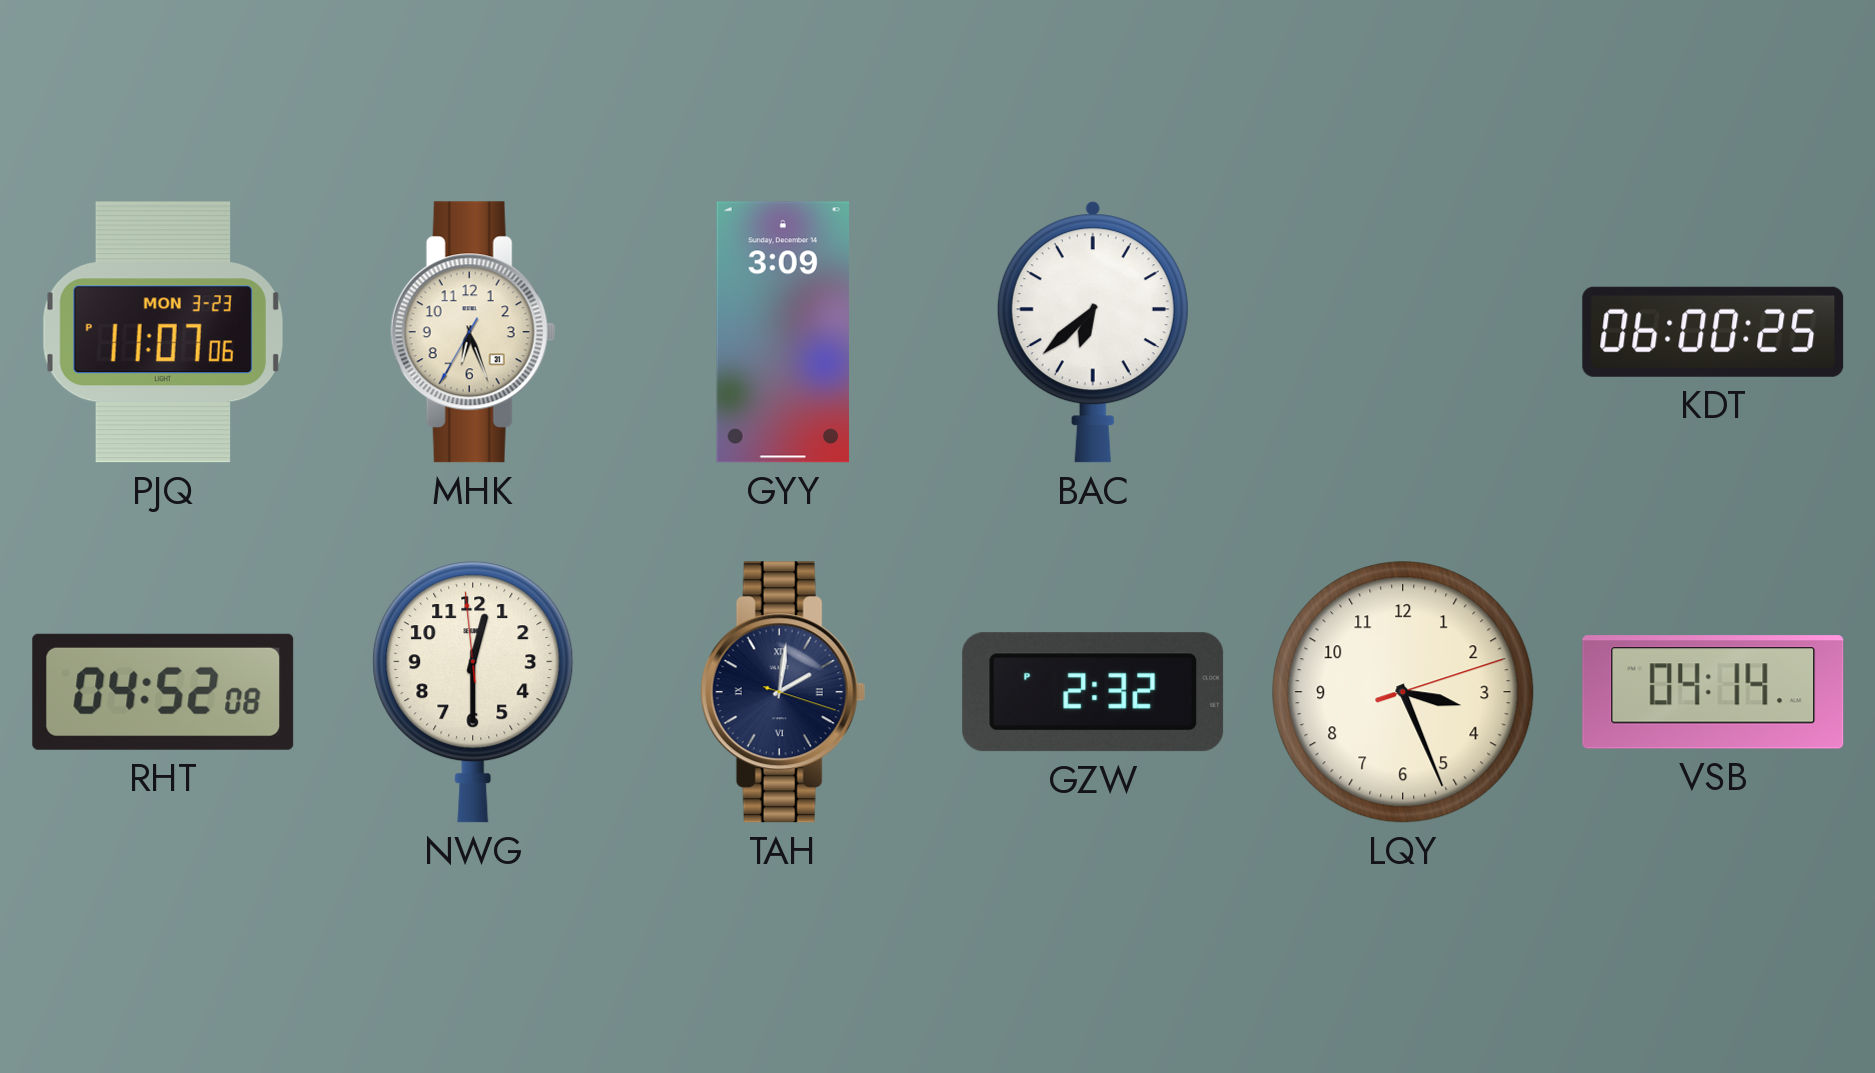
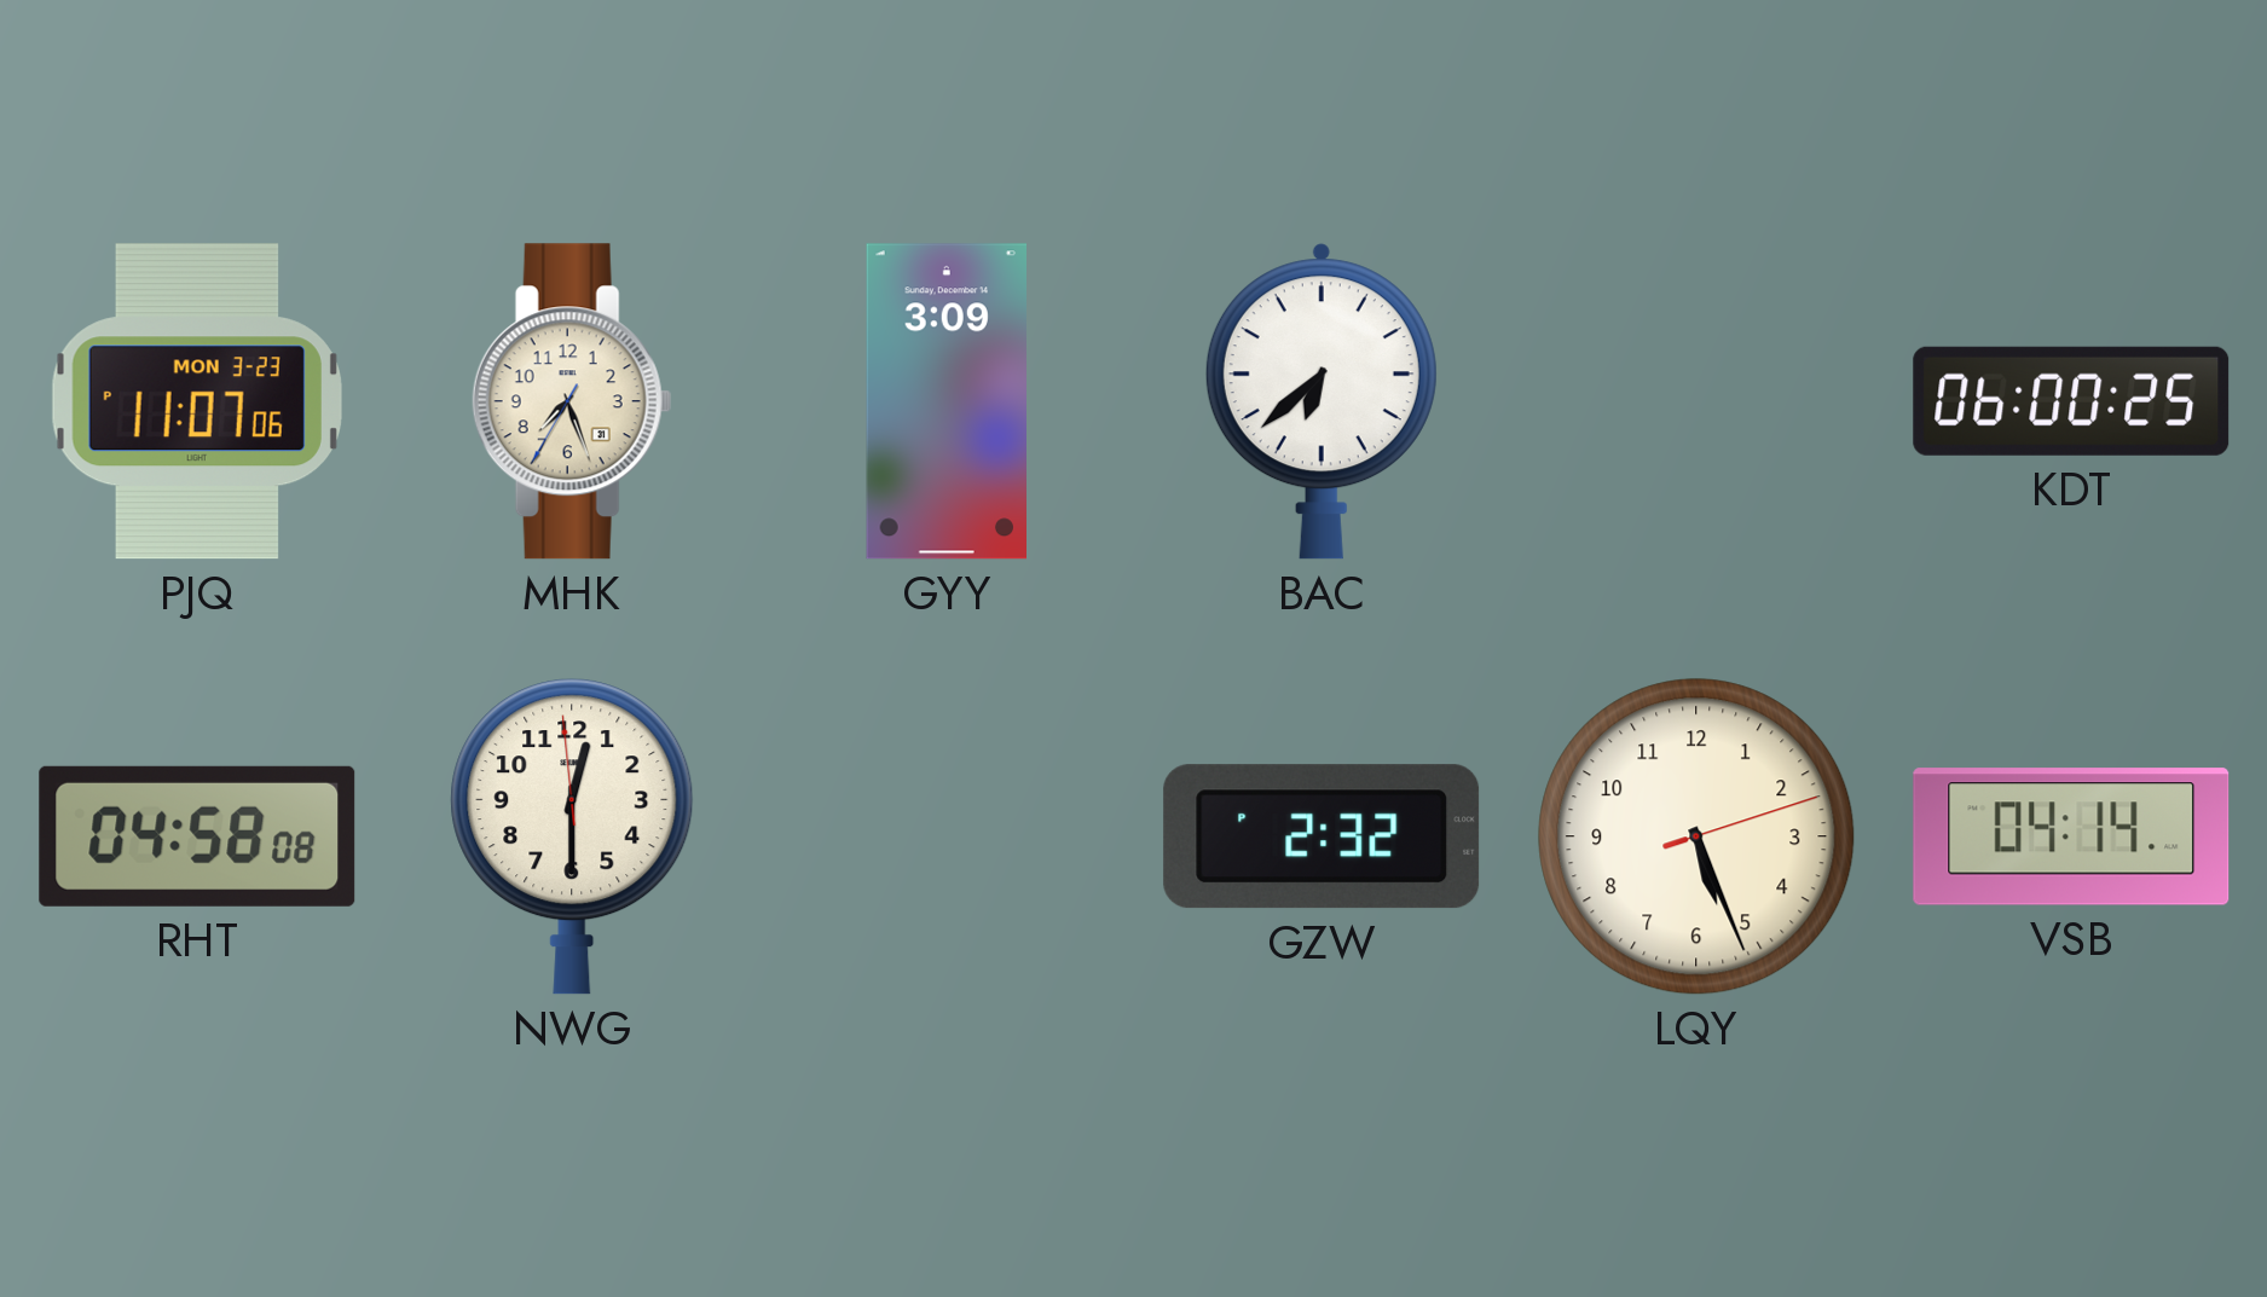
MHK: 6:26 -> 7:26 (572, 401)
RHT: 04:52 -> 04:58 (197, 836)
TAH: 2:01 -> none (783, 692)
LQY: 3:26 -> 5:26 (1696, 836)
